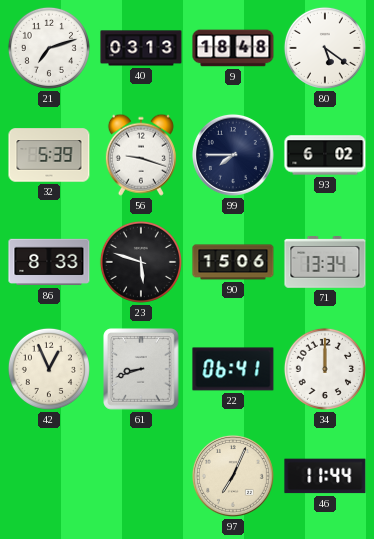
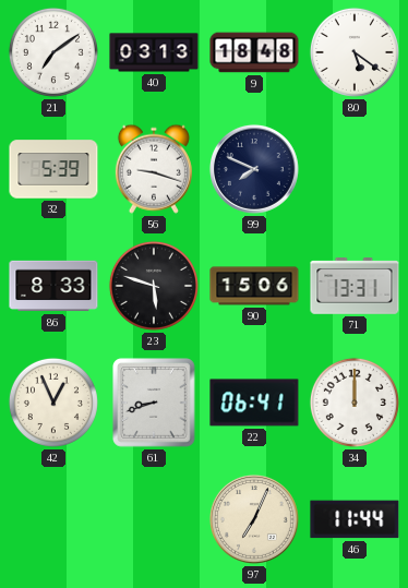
21: 7:12 -> 7:09 (53, 52)
99: 7:45 -> 7:49 (254, 169)
93: 6:02 -> none (325, 155)
71: 13:34 -> 13:31 (355, 287)
